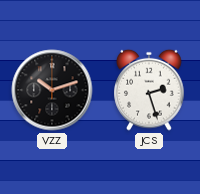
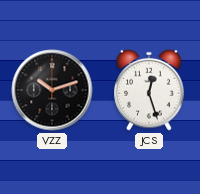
JCS: 2:27 -> 12:27 (149, 90)
